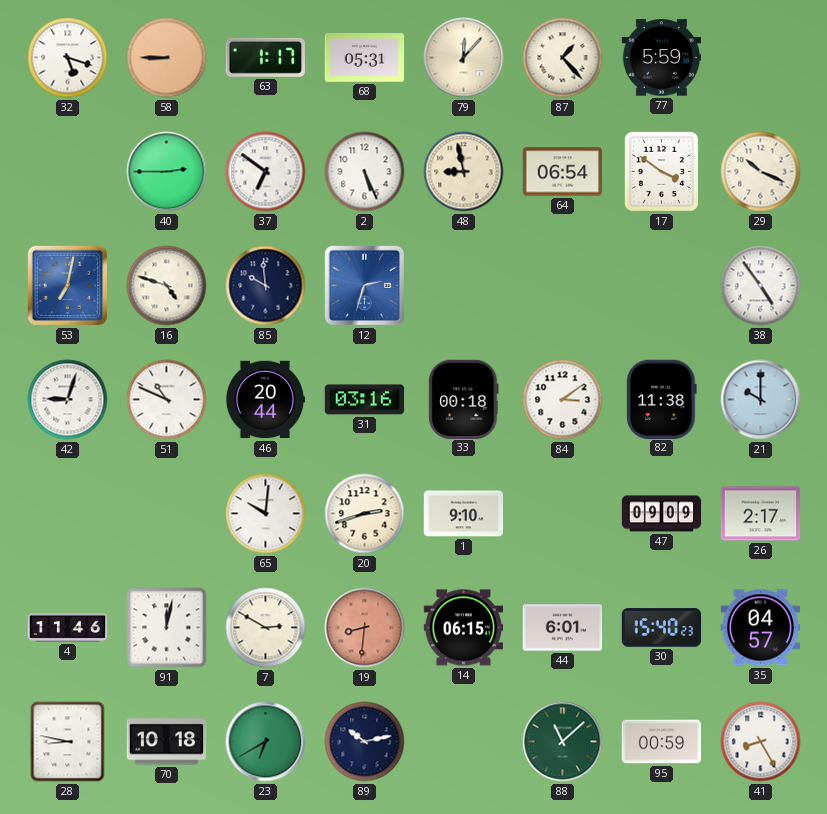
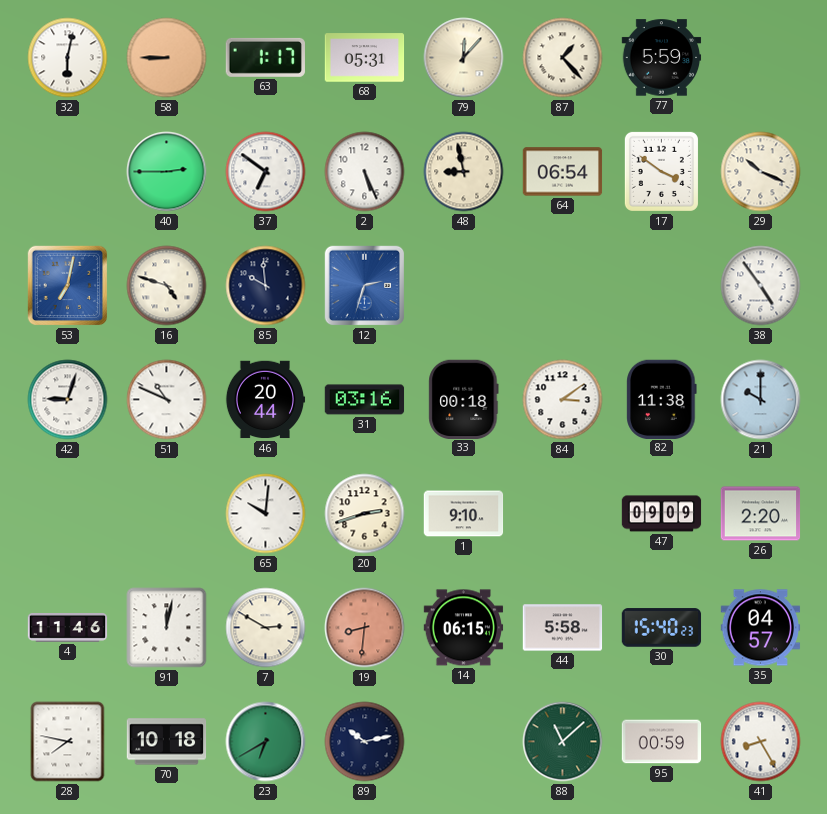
32: 5:18 -> 6:02 (68, 58)
26: 2:17 -> 2:20 (761, 514)
44: 6:01 -> 5:58 (563, 628)
28: 8:47 -> 7:47 (68, 742)
